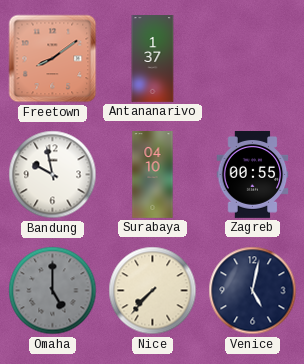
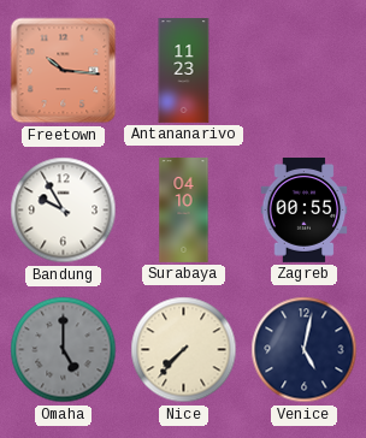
Freetown: 8:09 -> 10:16 (64, 71)
Antananarivo: 1:37 -> 11:23 (184, 71)
Bandung: 9:58 -> 9:55 (64, 211)
